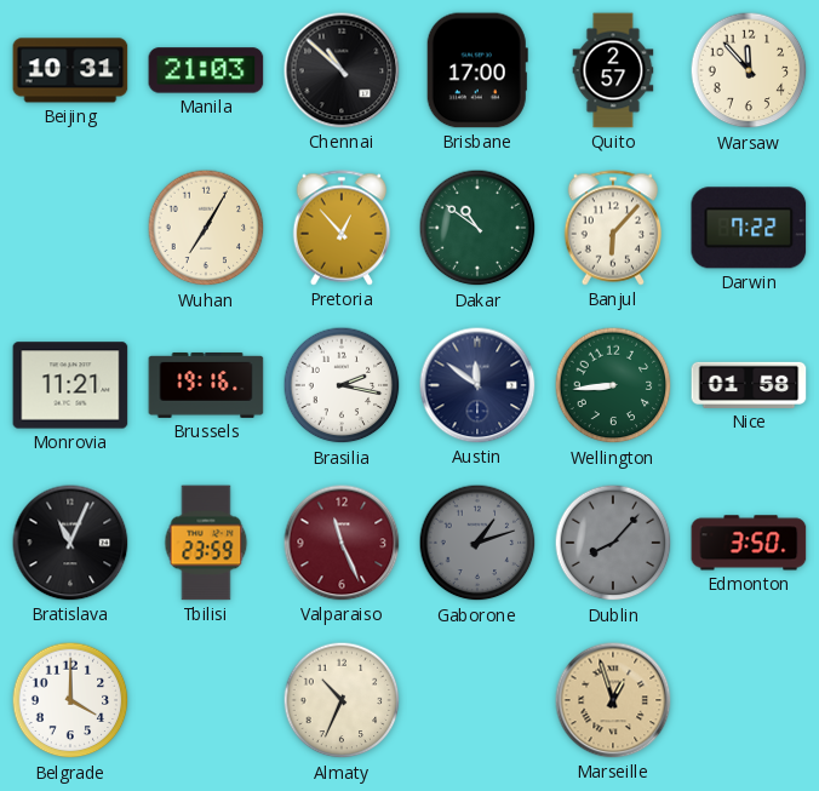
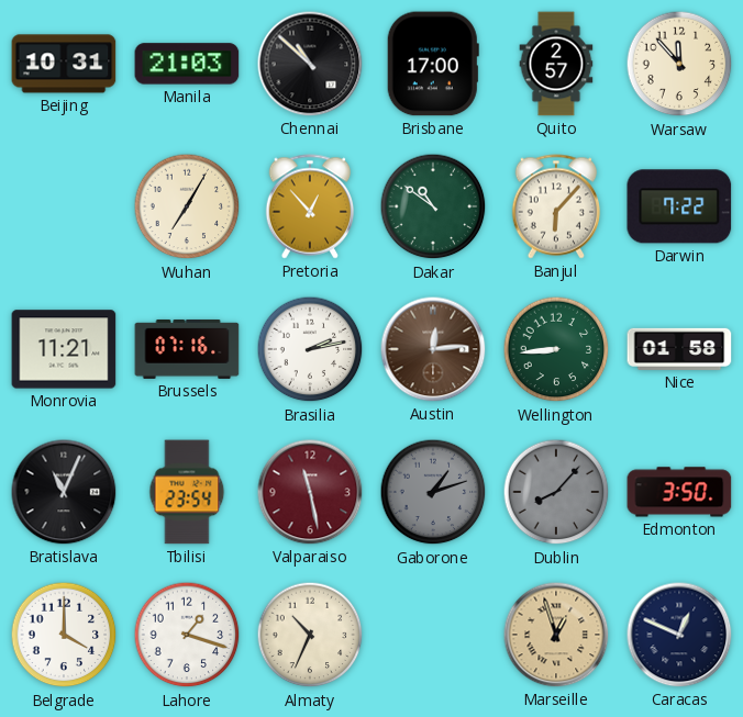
Brussels: 19:16 -> 07:16 (187, 349)
Brasilia: 2:17 -> 2:13 (310, 349)
Austin: 11:51 -> 12:14 (433, 349)
Austin dial: navy -> brown (433, 349)
Tbilisi: 23:59 -> 23:54 (187, 492)
Valparaiso: 11:26 -> 11:28 (310, 492)
Lahore: none -> 1:18 (187, 635)
Caracas: none -> 12:49 (679, 635)
